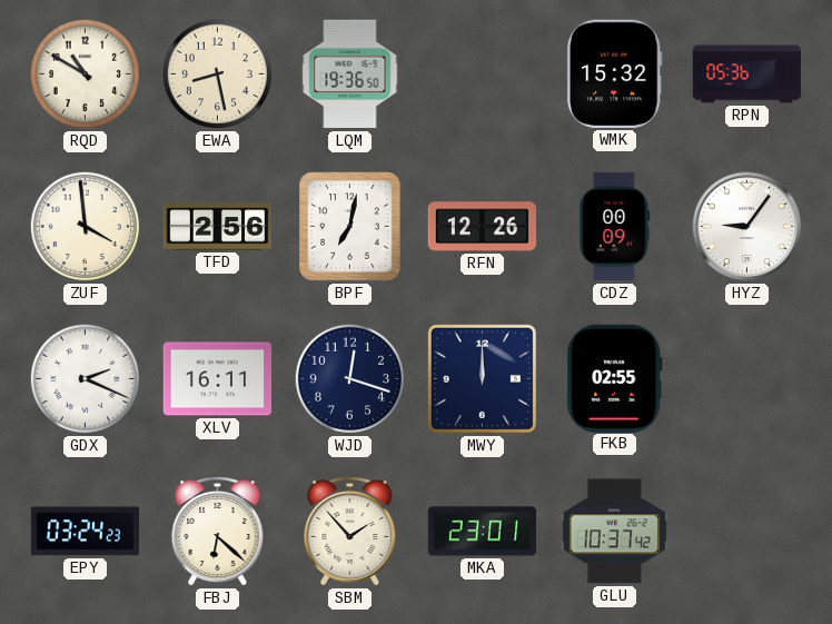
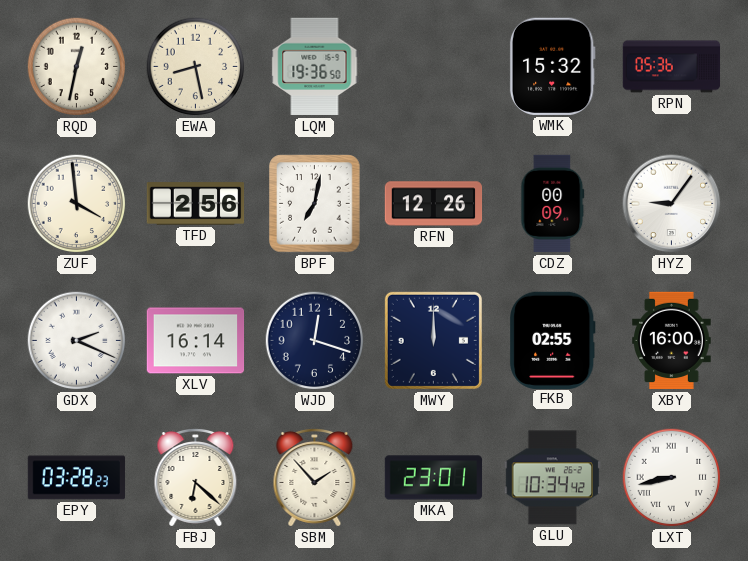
RQD: 10:50 -> 12:32 (77, 67)
XLV: 16:11 -> 16:14 (196, 341)
XBY: none -> 16:00 (672, 341)
EPY: 03:24 -> 03:28 (77, 478)
GLU: 10:37 -> 10:34 (552, 478)
LXT: none -> 8:43 (672, 478)
